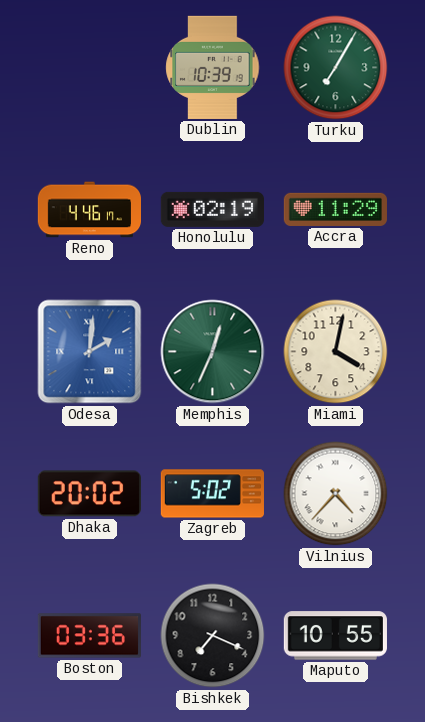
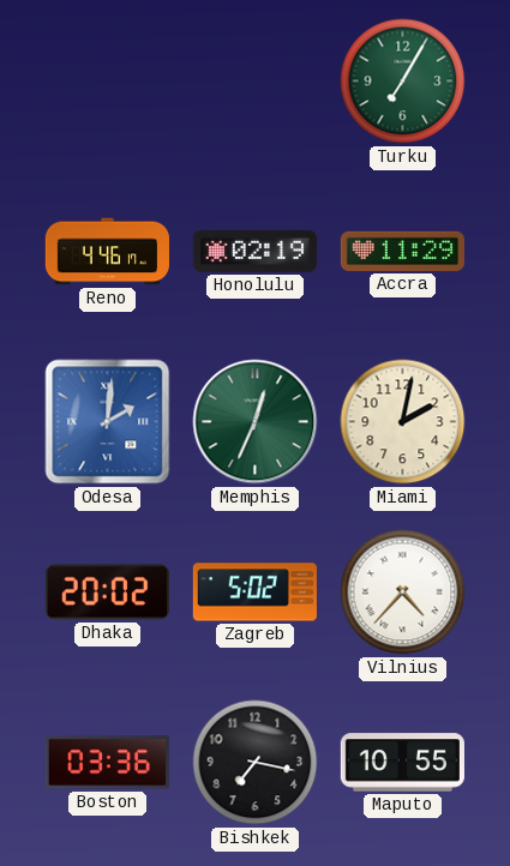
Dublin: 10:39 -> none (213, 67)
Miami: 4:02 -> 2:02 (403, 422)
Bishkek: 7:19 -> 7:17 (256, 763)
